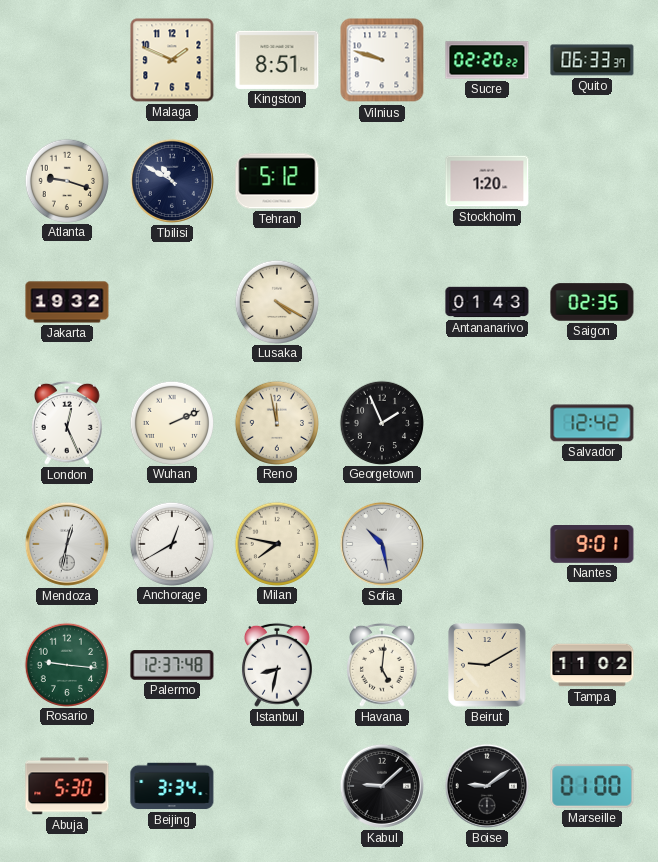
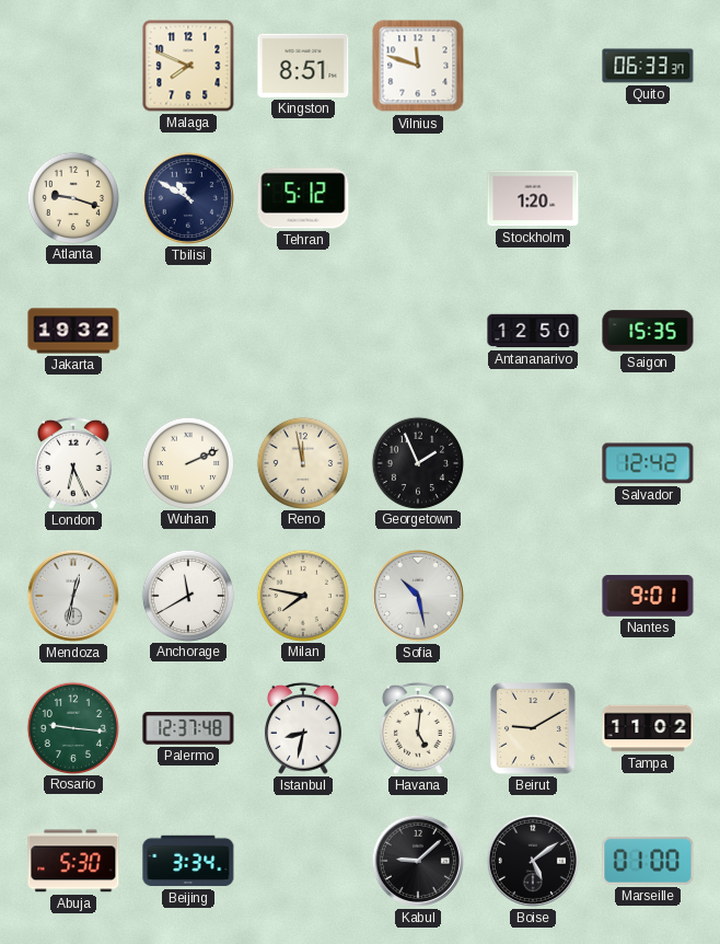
Malaga: 1:49 -> 7:49 (188, 66)
Vilnius: 9:48 -> 11:48 (418, 66)
Sucre: 02:20 -> none (487, 60)
Lusaka: 4:20 -> none (276, 301)
Antananarivo: 01:43 -> 12:50 (533, 331)
Saigon: 02:35 -> 15:35 (648, 331)
London: 12:26 -> 6:26 (73, 463)
Anchorage: 12:40 -> 11:40 (187, 595)
Boise: 9:09 -> 5:09 (533, 861)
